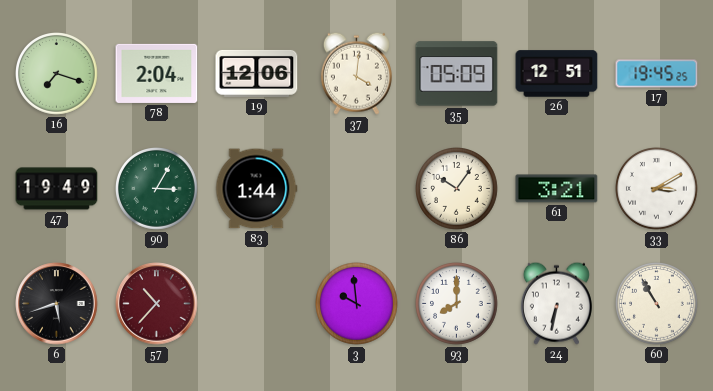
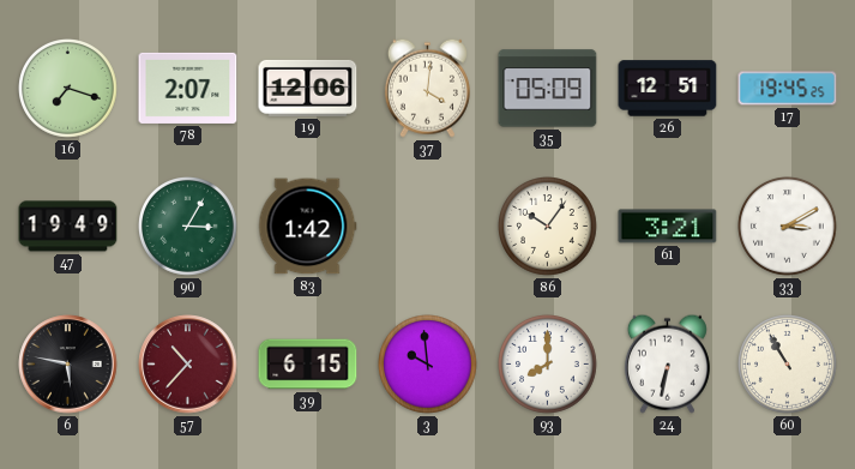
78: 2:04 -> 2:07 (188, 88)
83: 1:44 -> 1:42 (308, 227)
6: 5:42 -> 5:47 (68, 365)
39: none -> 6:15 (308, 365)
